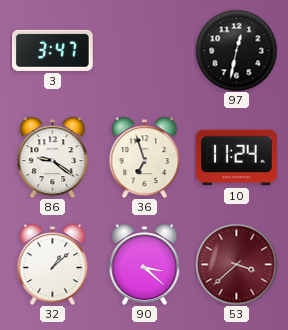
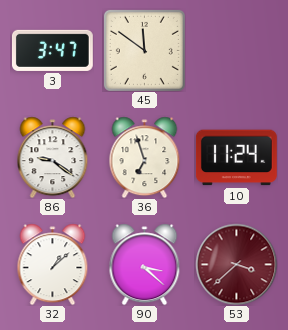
45: none -> 11:51 (144, 50)
97: 12:32 -> none (236, 50)
